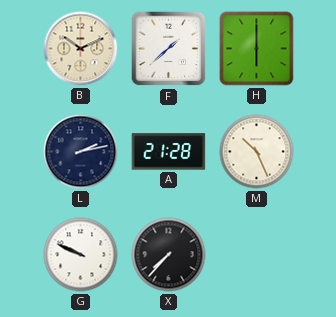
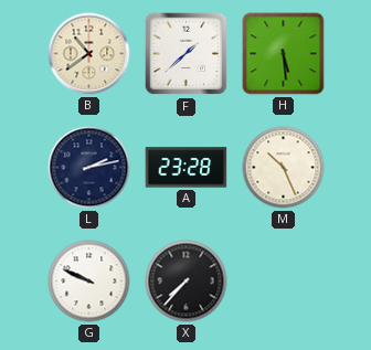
B: 10:11 -> 10:39 (89, 54)
H: 6:00 -> 5:29 (284, 54)
A: 21:28 -> 23:28 (187, 168)
